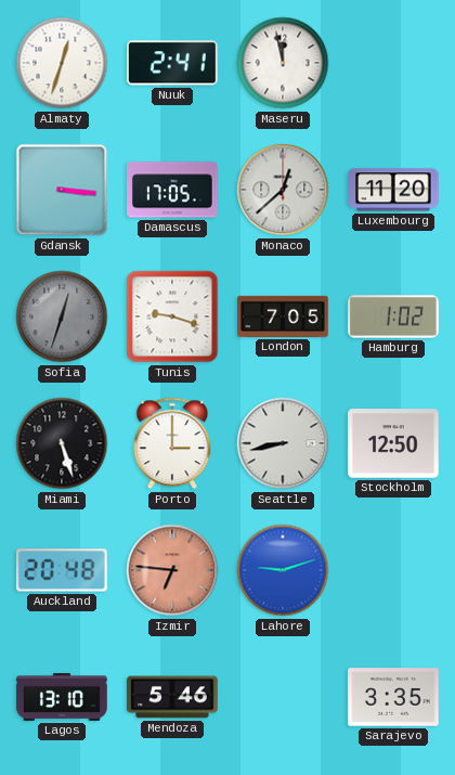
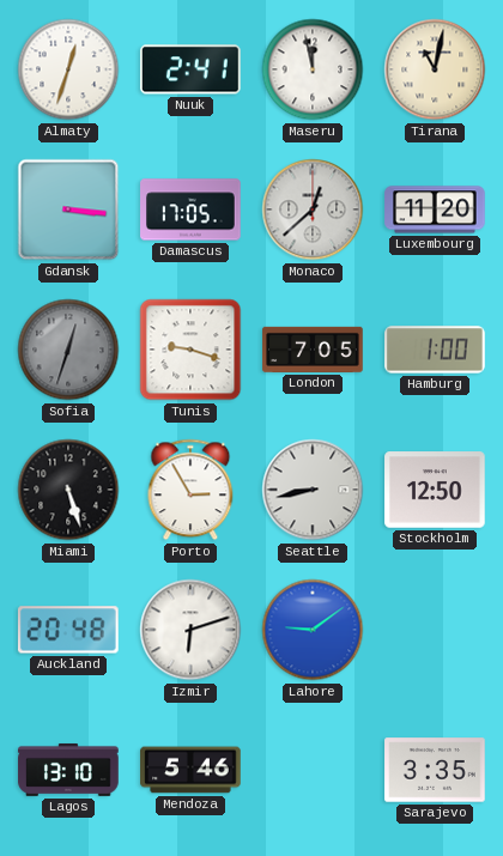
Tirana: none -> 11:02 (435, 69)
Hamburg: 1:02 -> 1:00 (435, 350)
Porto: 3:00 -> 2:55 (190, 490)
Izmir: 6:46 -> 6:12 (190, 630)
Izmir dial: salmon -> white (190, 630)
Lahore: 9:12 -> 9:09 (313, 630)
